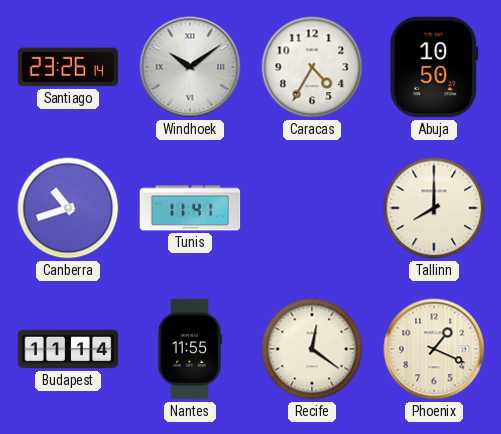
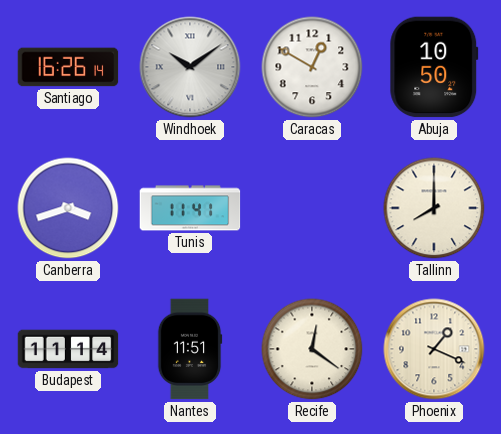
Santiago: 23:26 -> 16:26 (68, 67)
Caracas: 4:35 -> 12:50 (312, 67)
Canberra: 10:42 -> 3:42 (68, 208)
Nantes: 11:55 -> 11:51 (190, 349)
